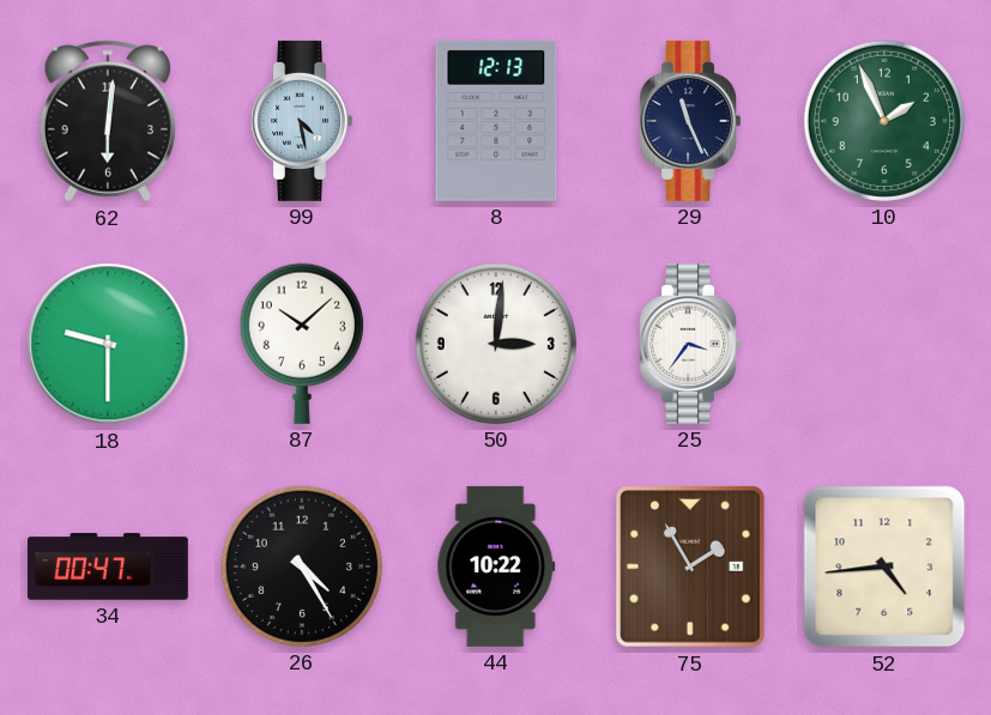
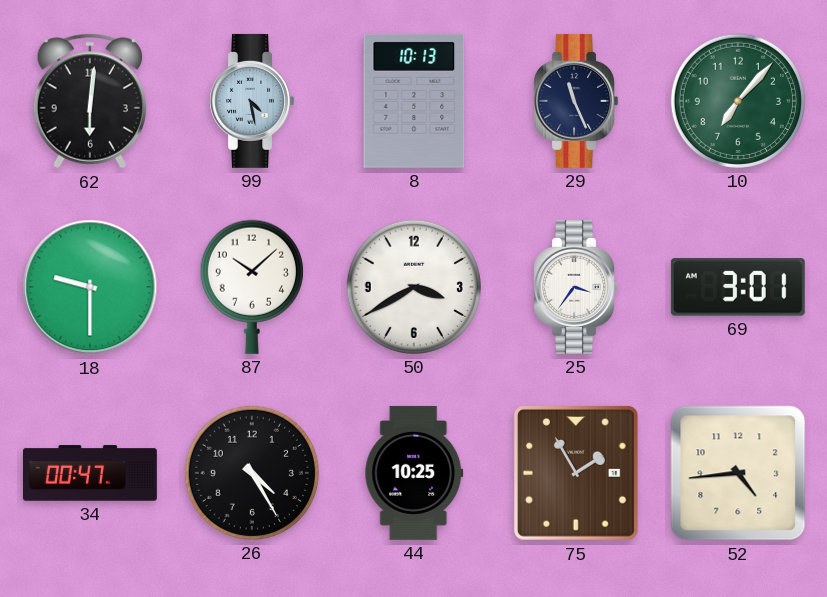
8: 12:13 -> 10:13 (414, 101)
10: 1:56 -> 7:07 (738, 101)
50: 3:01 -> 3:40 (414, 287)
69: none -> 3:01 (738, 287)
44: 10:22 -> 10:25 (414, 473)
